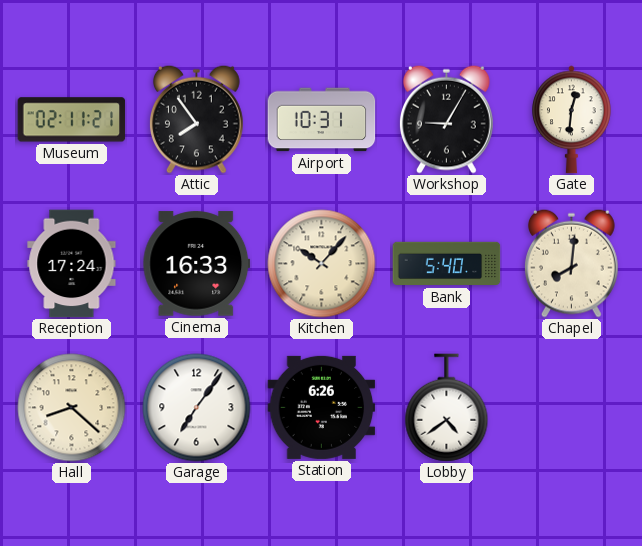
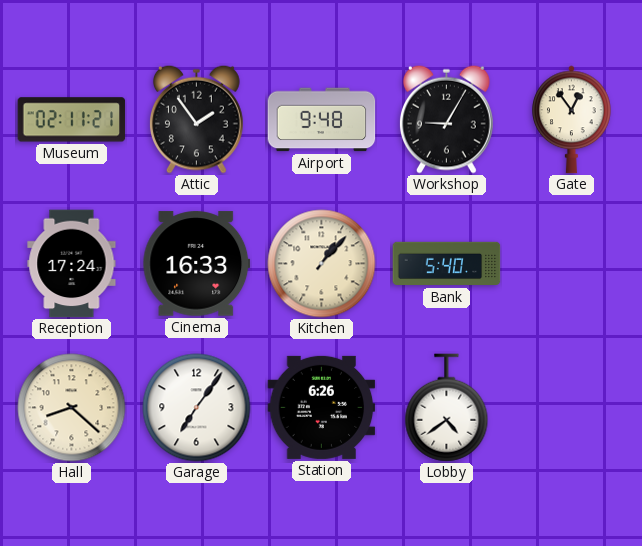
Attic: 7:54 -> 1:54 (196, 119)
Airport: 10:31 -> 9:48 (322, 120)
Gate: 12:31 -> 12:54 (572, 120)
Kitchen: 10:07 -> 1:07 (322, 264)
Chapel: 8:01 -> none (571, 263)
